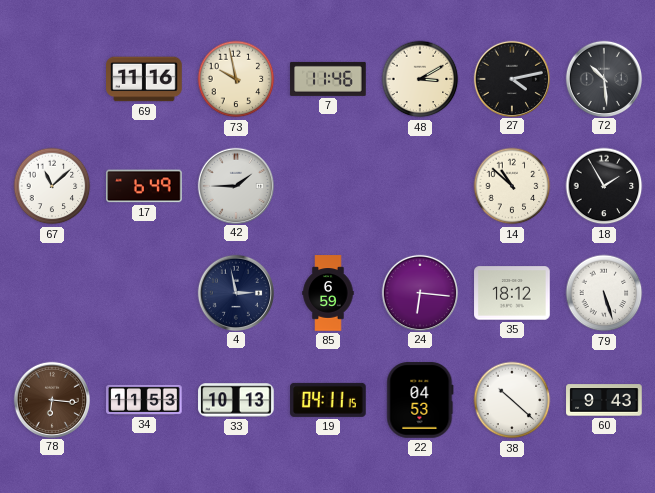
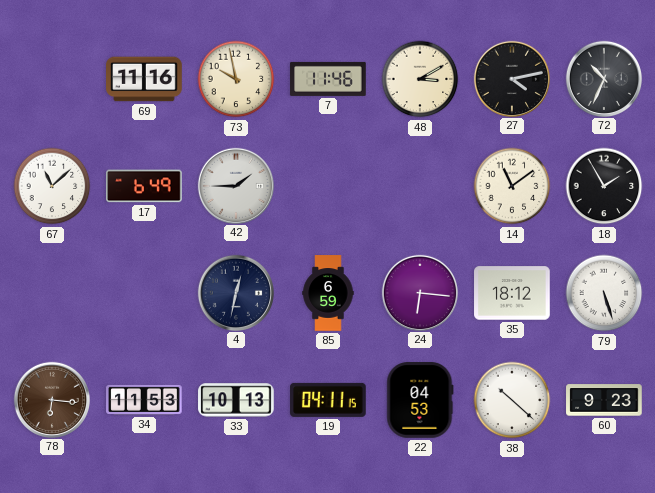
72: 10:29 -> 10:34 (603, 78)
14: 10:52 -> 11:09 (512, 186)
4: 2:58 -> 12:32 (235, 292)
60: 9:43 -> 9:23 (604, 400)
